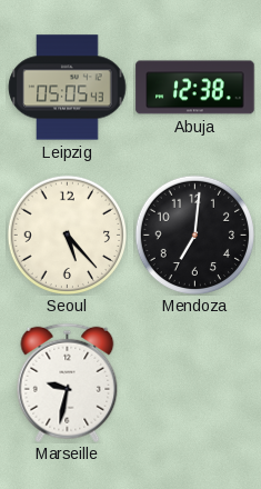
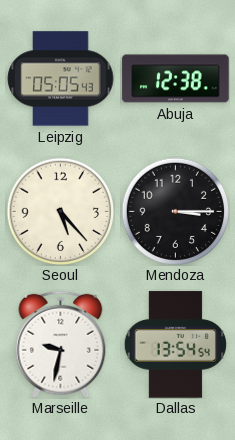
Mendoza: 7:01 -> 3:15 (175, 211)
Dallas: none -> 13:54 (175, 345)
